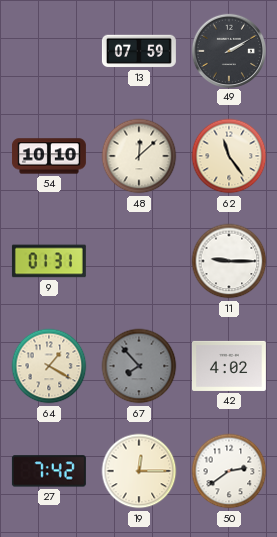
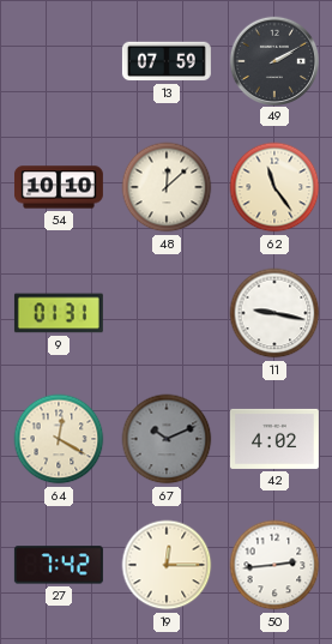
11: 9:15 -> 9:17 (274, 313)
64: 1:20 -> 12:20 (59, 439)
67: 7:53 -> 10:11 (167, 439)
50: 2:39 -> 2:44 (274, 565)
